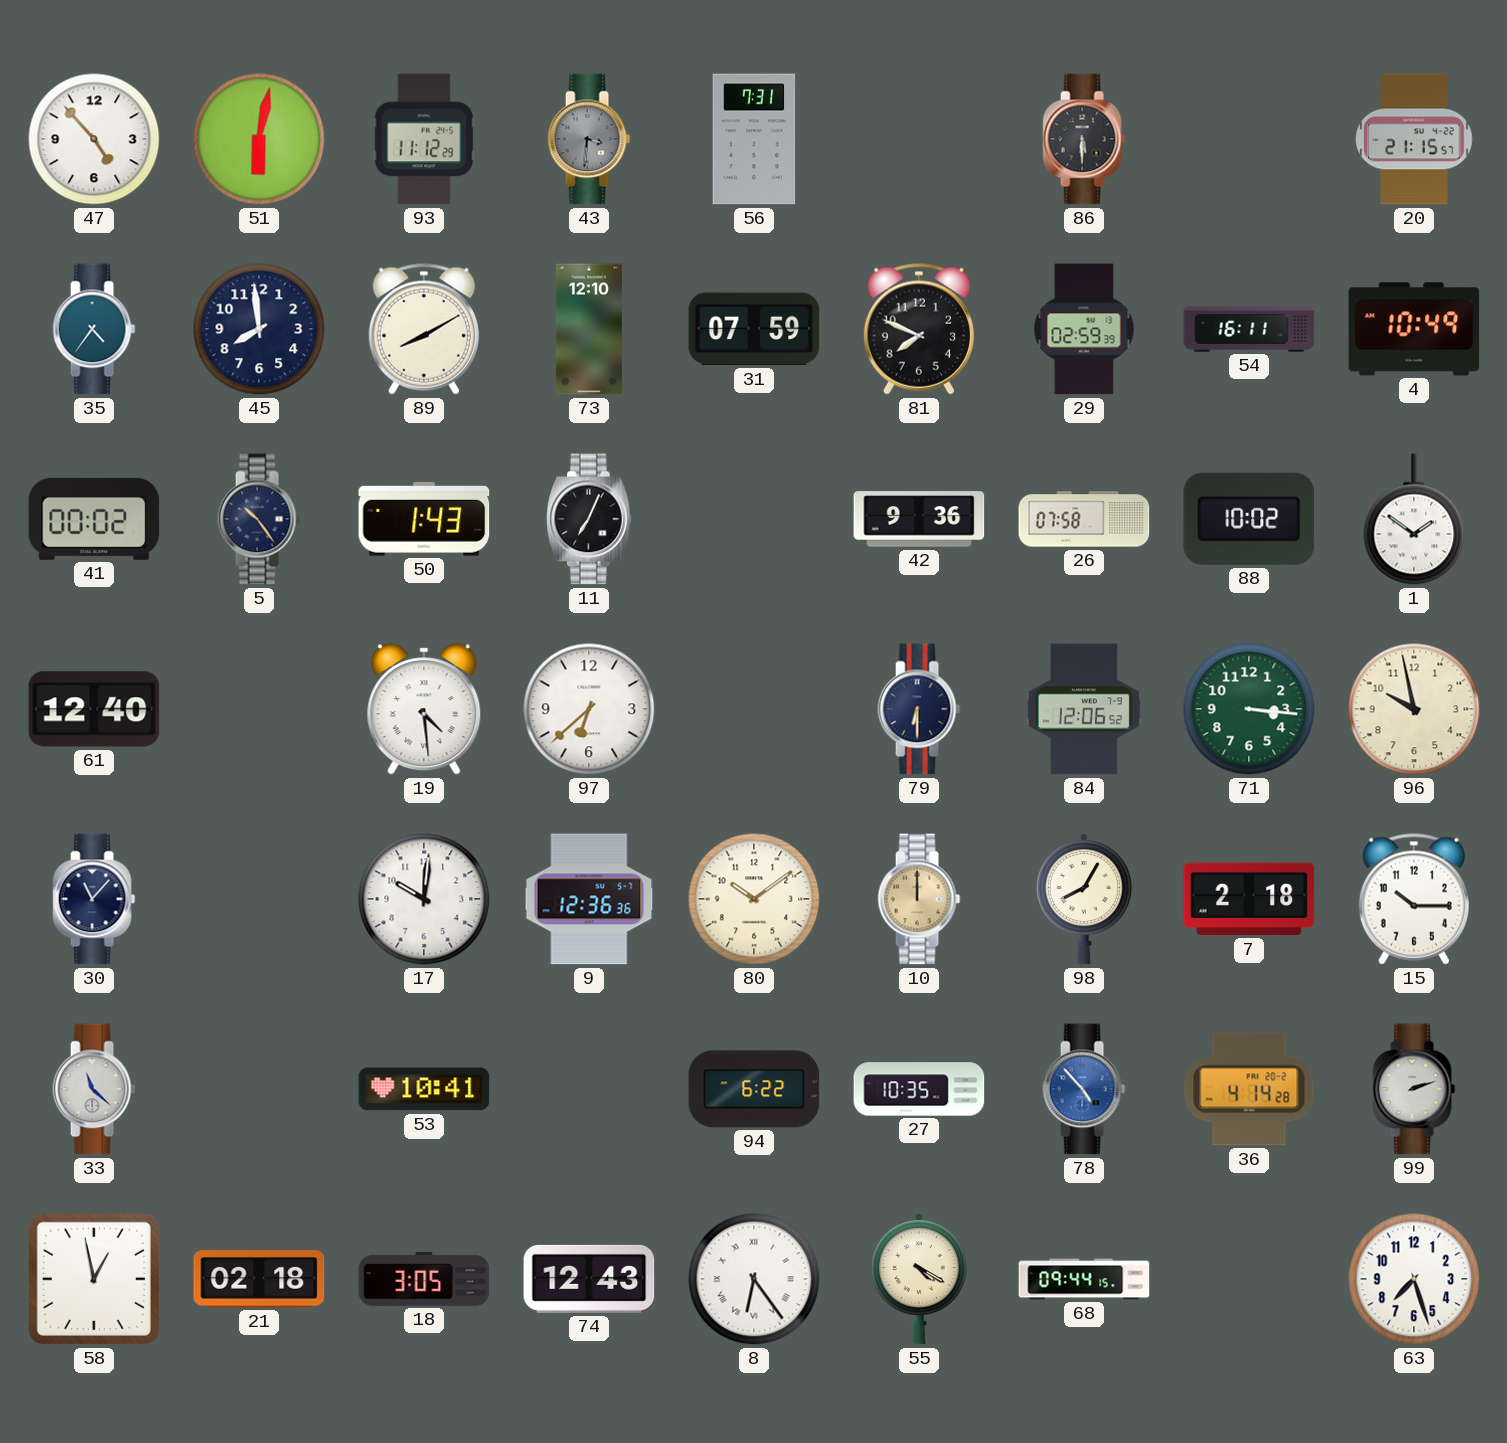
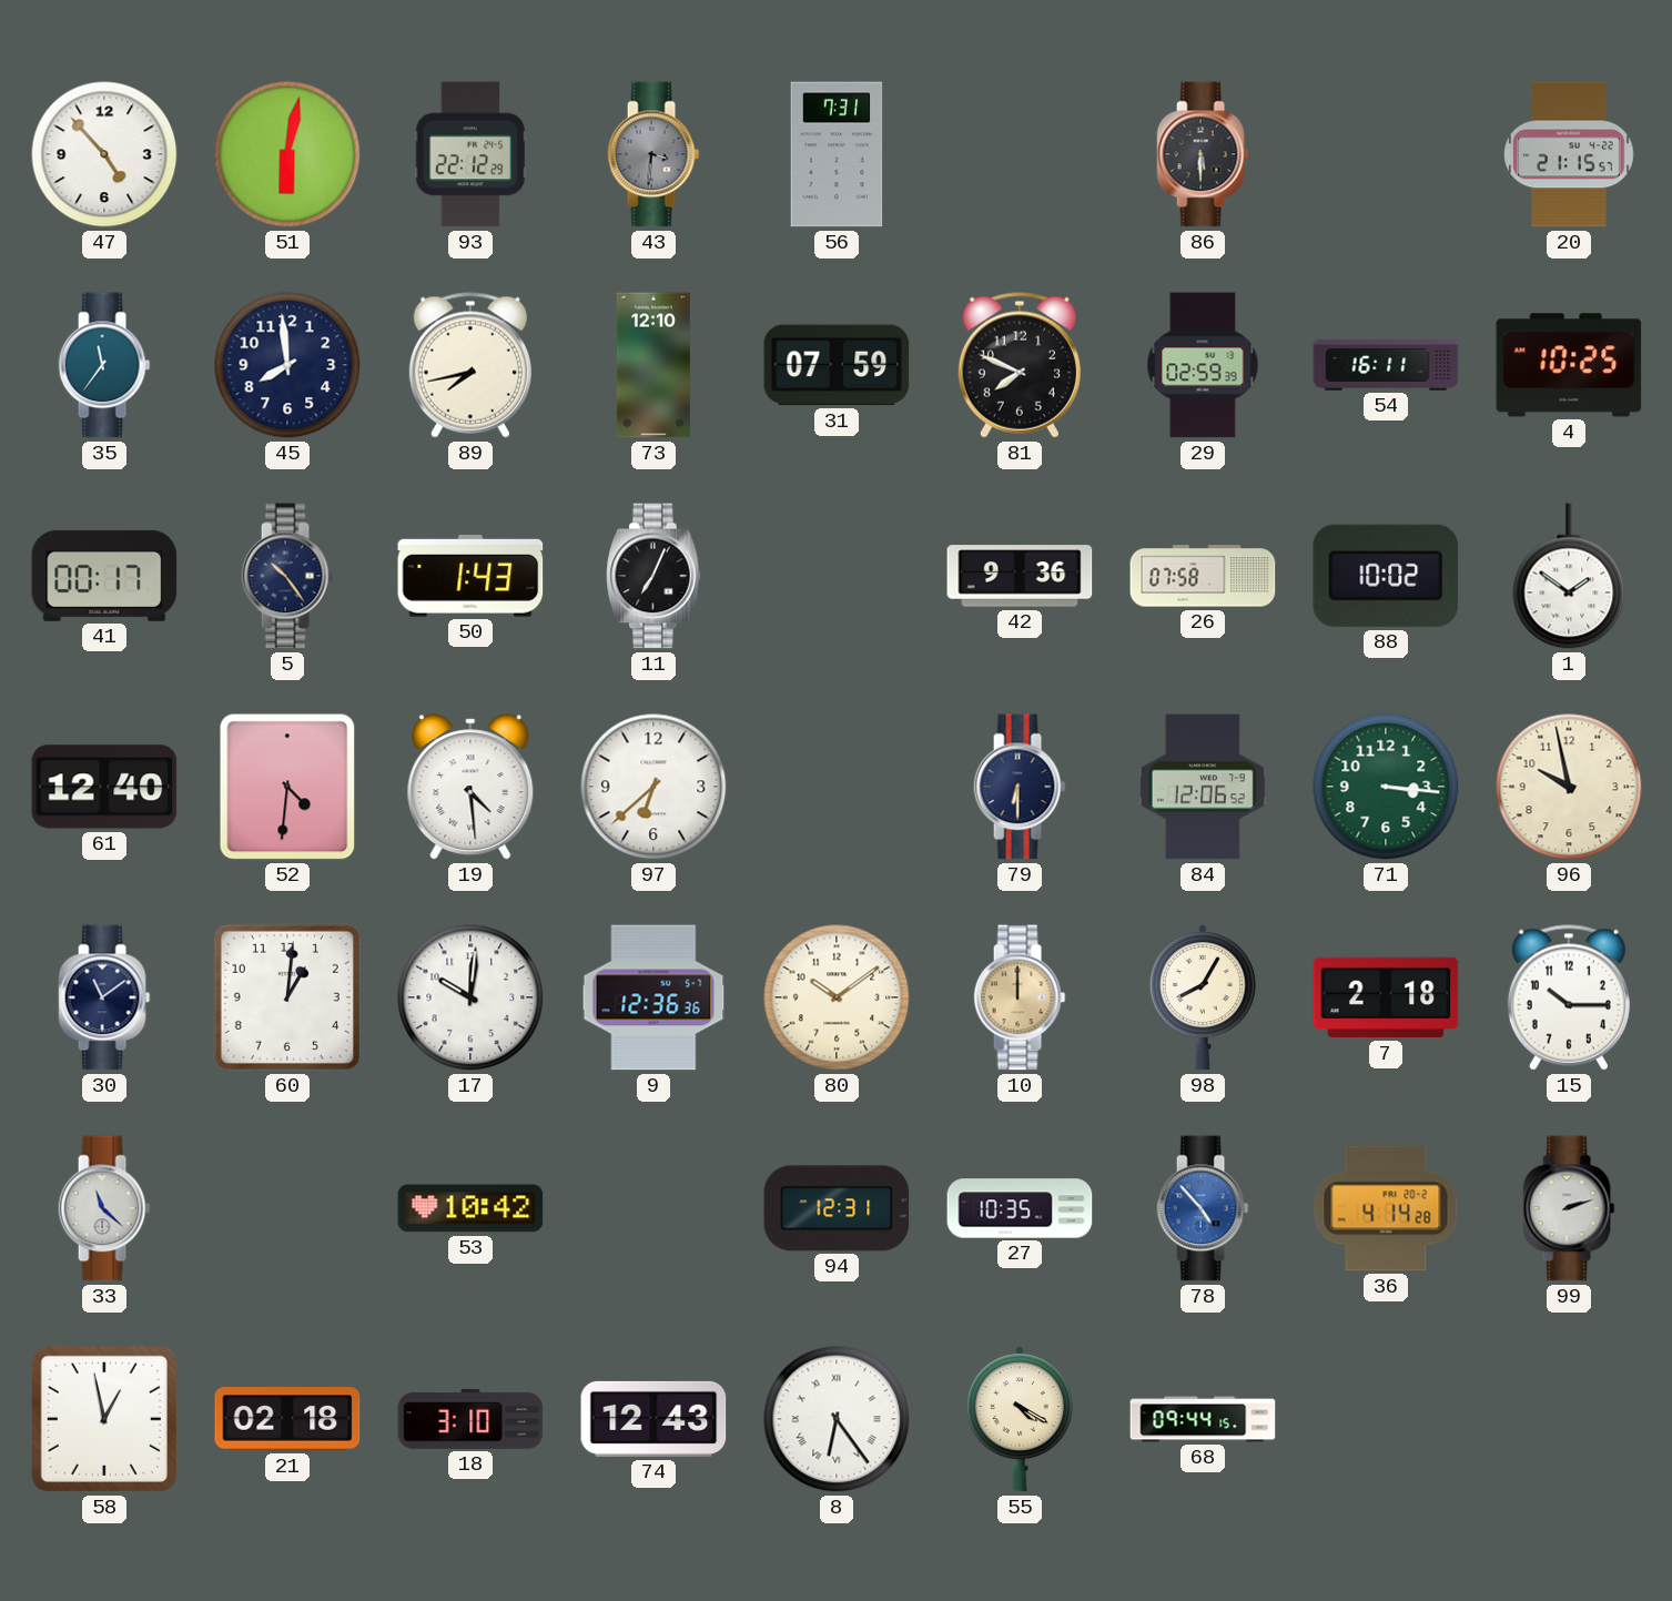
93: 11:12 -> 22:12 (470, 154)
35: 4:36 -> 11:36 (104, 365)
89: 8:10 -> 7:43 (470, 365)
4: 10:49 -> 10:25 (1569, 365)
41: 00:02 -> 00:17 (104, 576)
52: none -> 4:31 (287, 787)
30: 11:07 -> 11:09 (104, 997)
60: none -> 1:01 (287, 997)
53: 10:41 -> 10:42 (470, 1208)
94: 6:22 -> 12:31 (837, 1208)
18: 3:05 -> 3:10 (470, 1419)
63: 7:27 -> none (1414, 1279)
